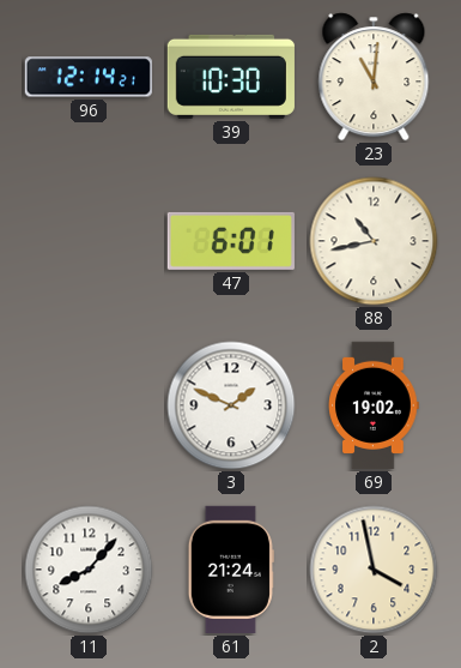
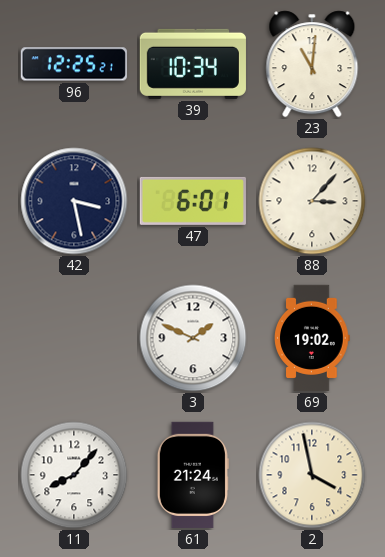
96: 12:14 -> 12:25 (74, 64)
39: 10:30 -> 10:34 (193, 64)
42: none -> 3:28 (74, 201)
88: 10:43 -> 3:07 (312, 201)
